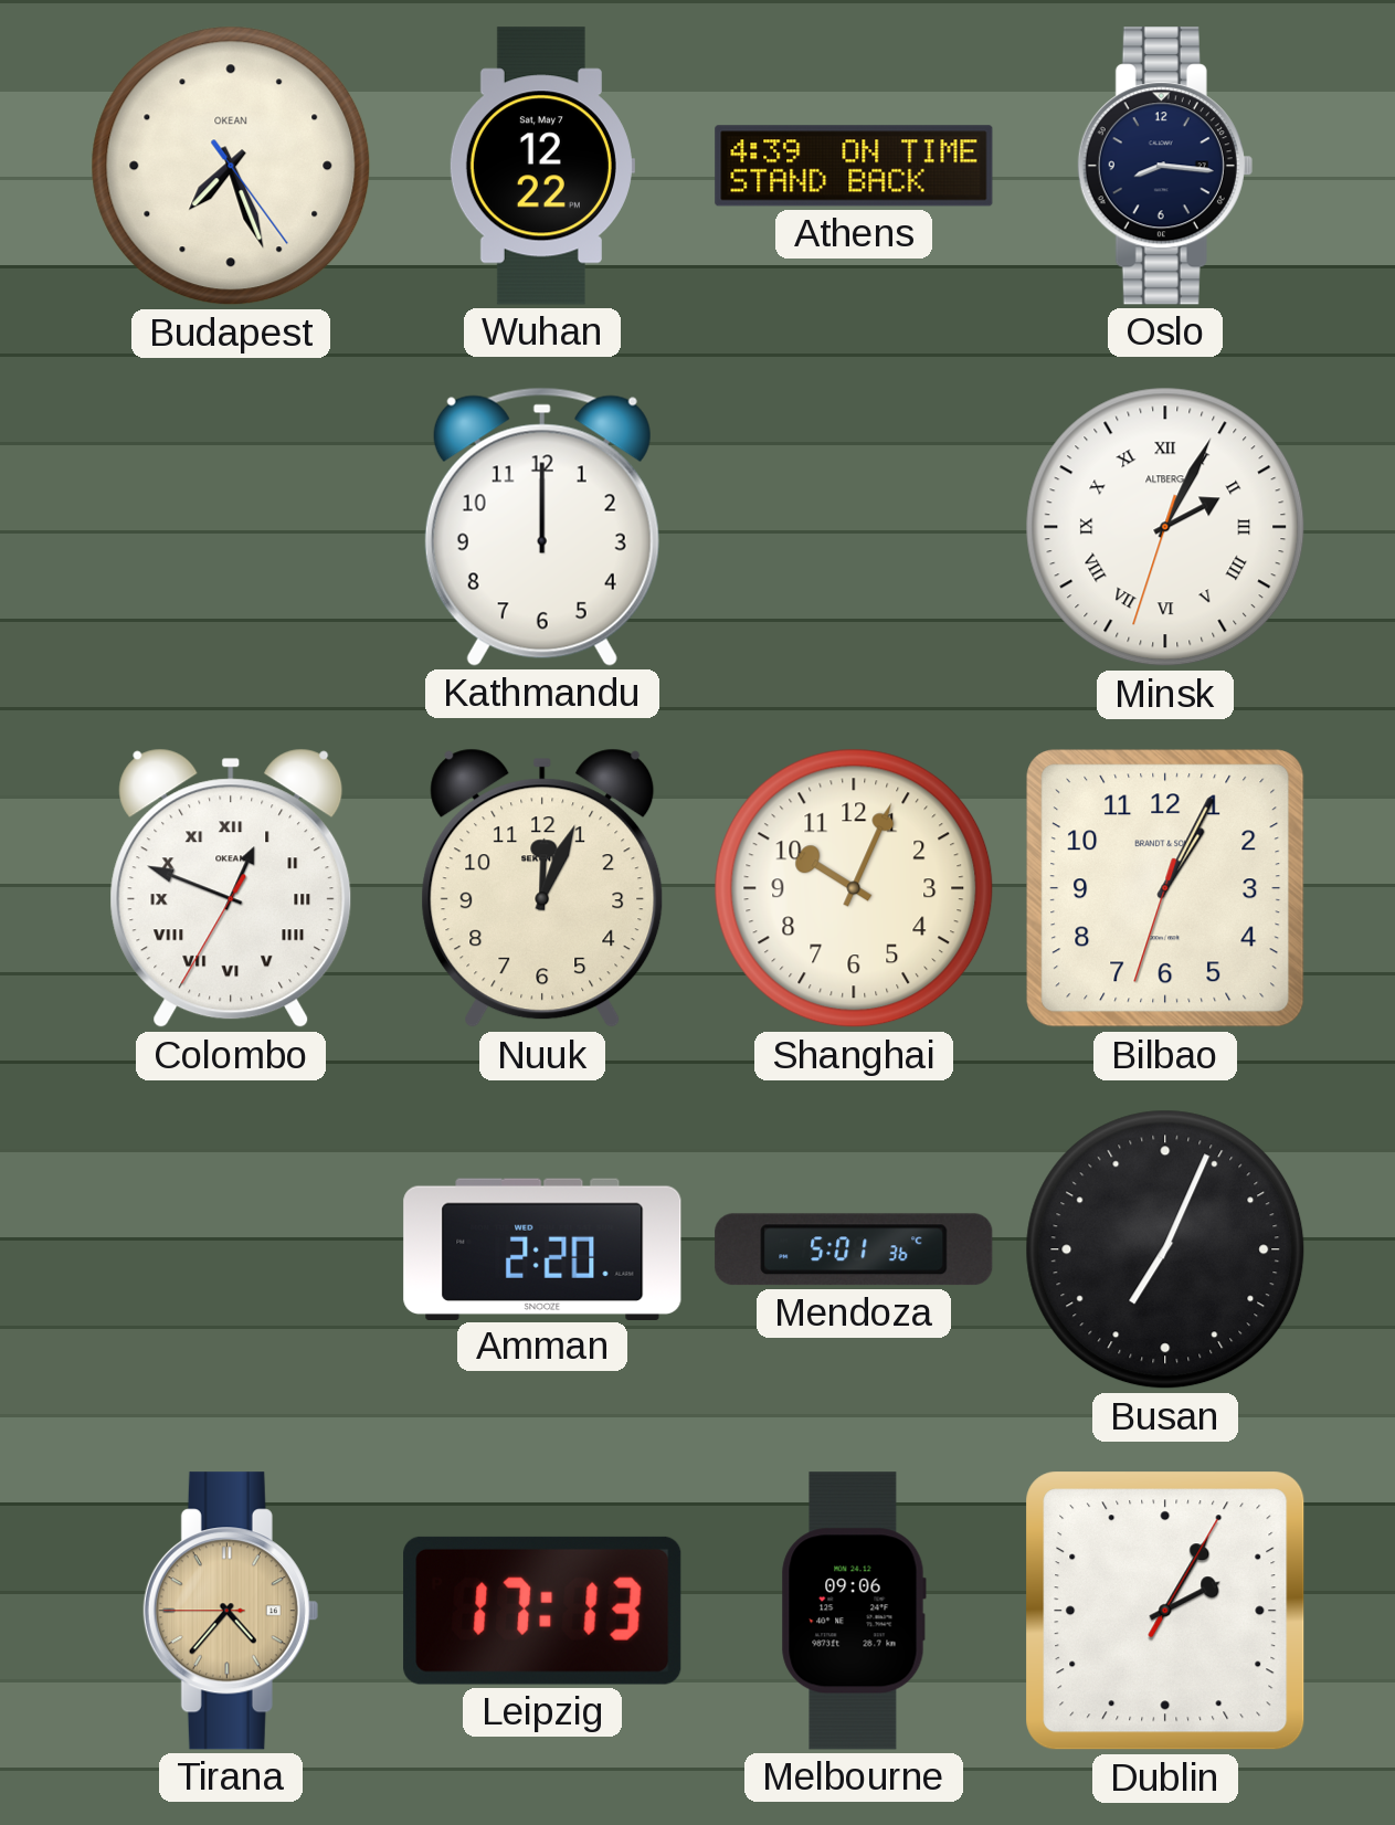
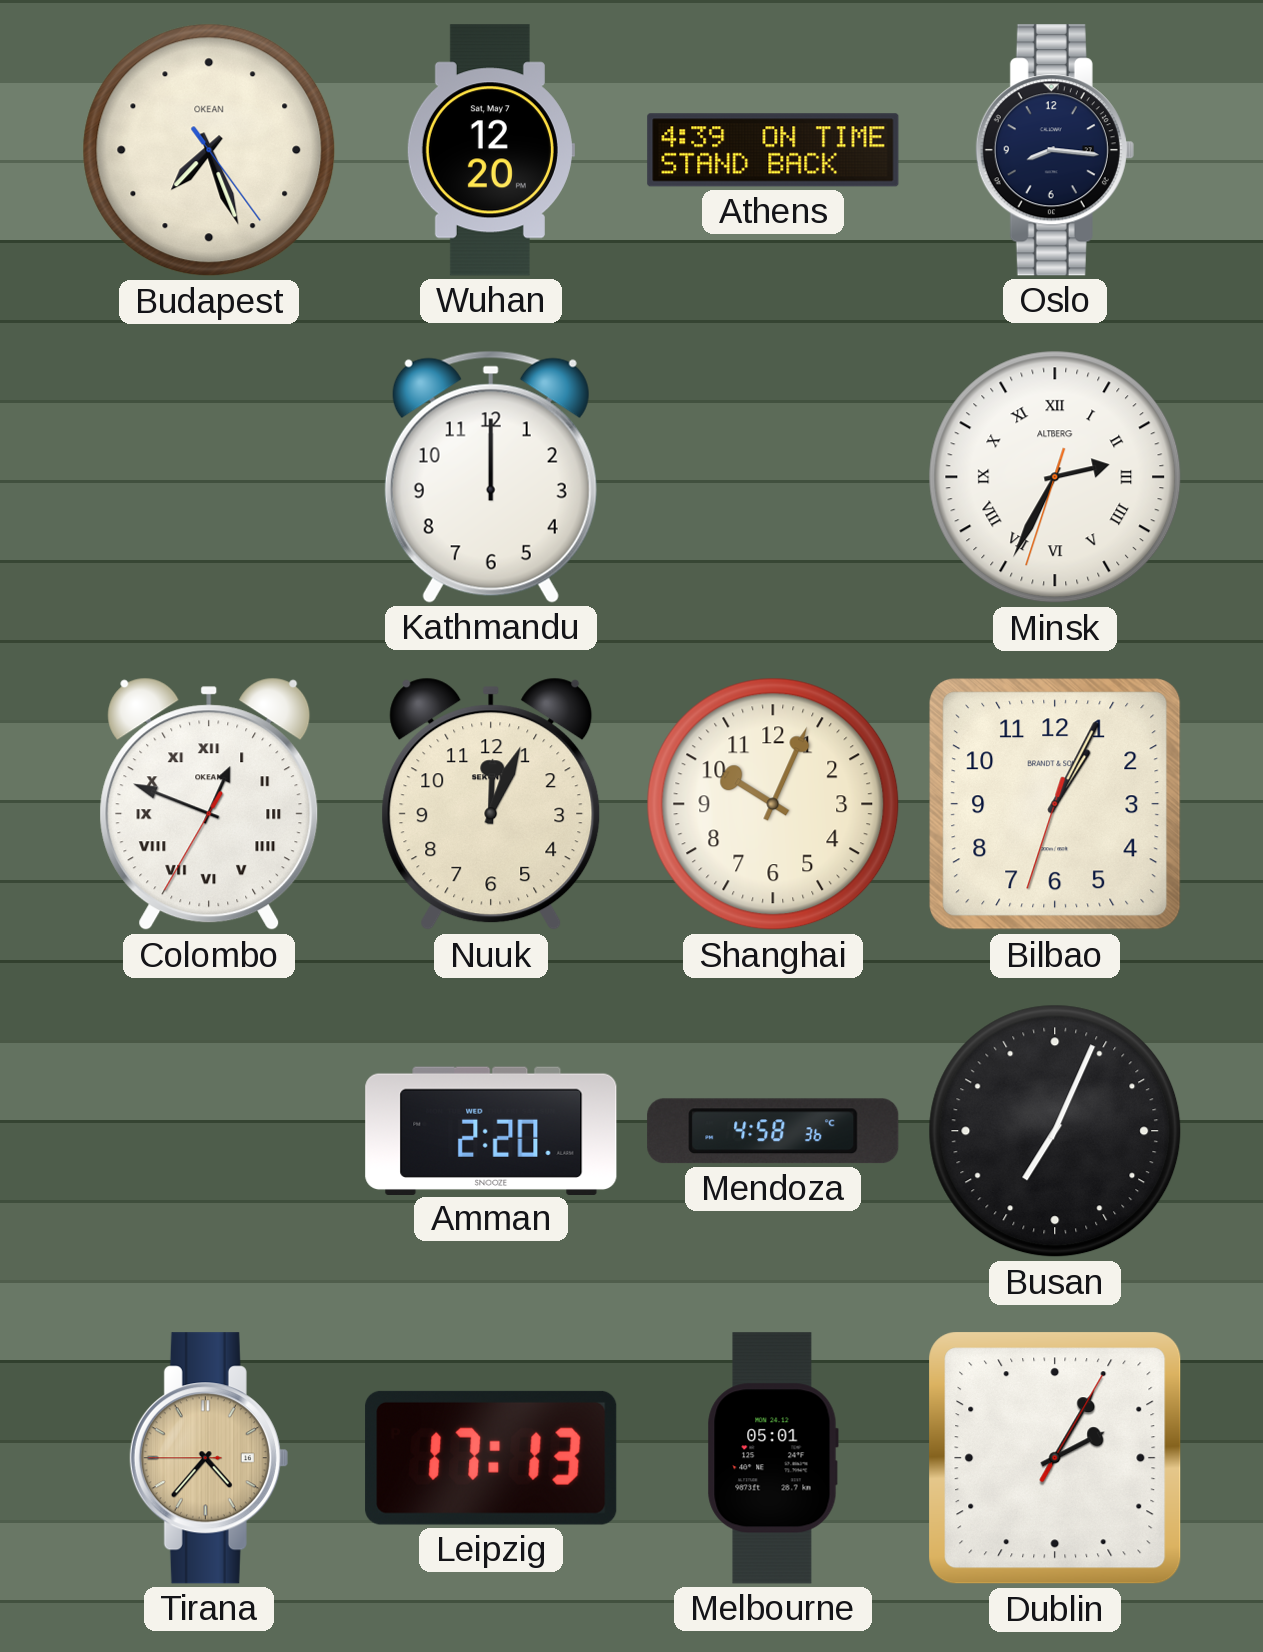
Wuhan: 12:22 -> 12:20 (490, 150)
Minsk: 2:04 -> 2:34 (1055, 477)
Mendoza: 5:01 -> 4:58 (773, 1131)
Melbourne: 09:06 -> 05:01 (773, 1458)
